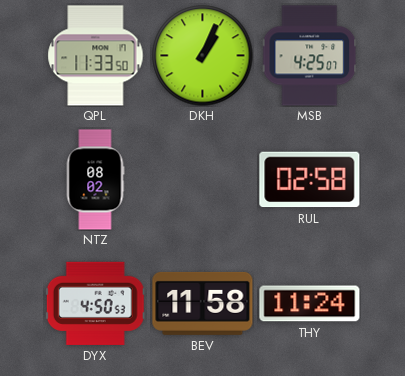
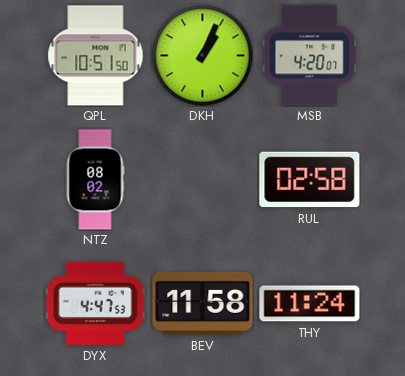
QPL: 11:33 -> 10:51 (96, 56)
MSB: 4:25 -> 4:20 (310, 56)
DYX: 4:50 -> 4:47 (95, 303)
